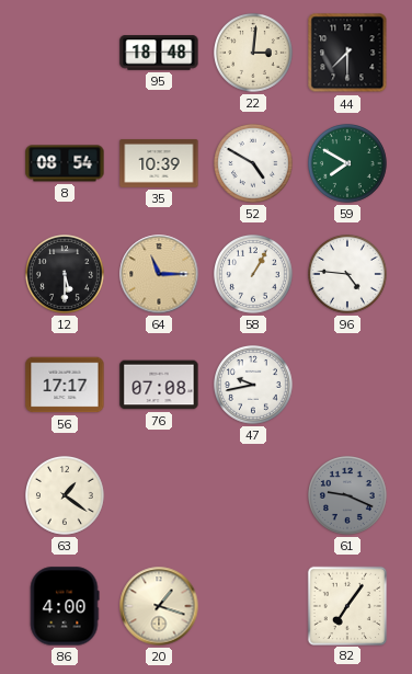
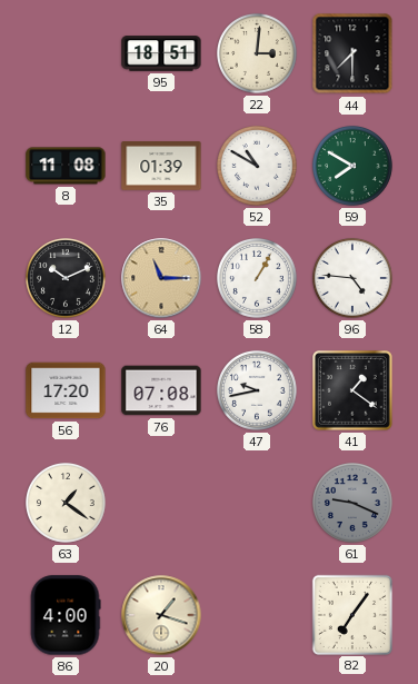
95: 18:48 -> 18:51 (161, 53)
8: 08:54 -> 11:08 (66, 166)
35: 10:39 -> 01:39 (161, 167)
52: 4:50 -> 10:50 (258, 167)
12: 5:30 -> 10:11 (67, 279)
56: 17:17 -> 17:20 (66, 390)
41: none -> 1:21 (354, 391)
